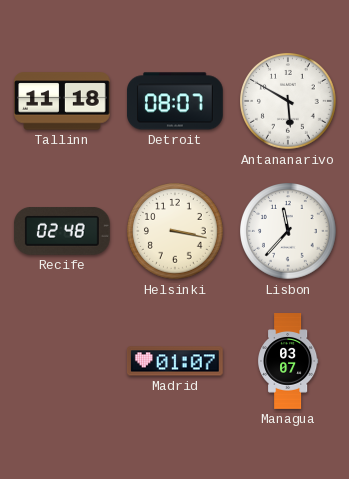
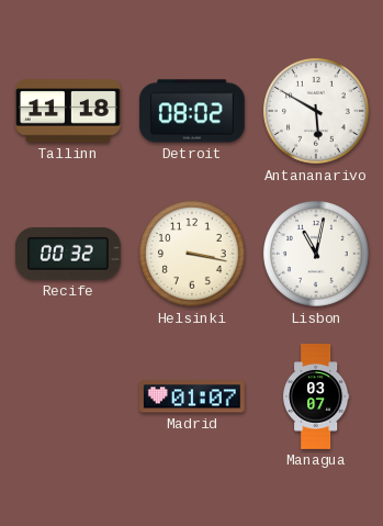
Detroit: 08:07 -> 08:02 (193, 111)
Recife: 02:48 -> 00:32 (68, 255)
Lisbon: 11:37 -> 11:02 (317, 255)
